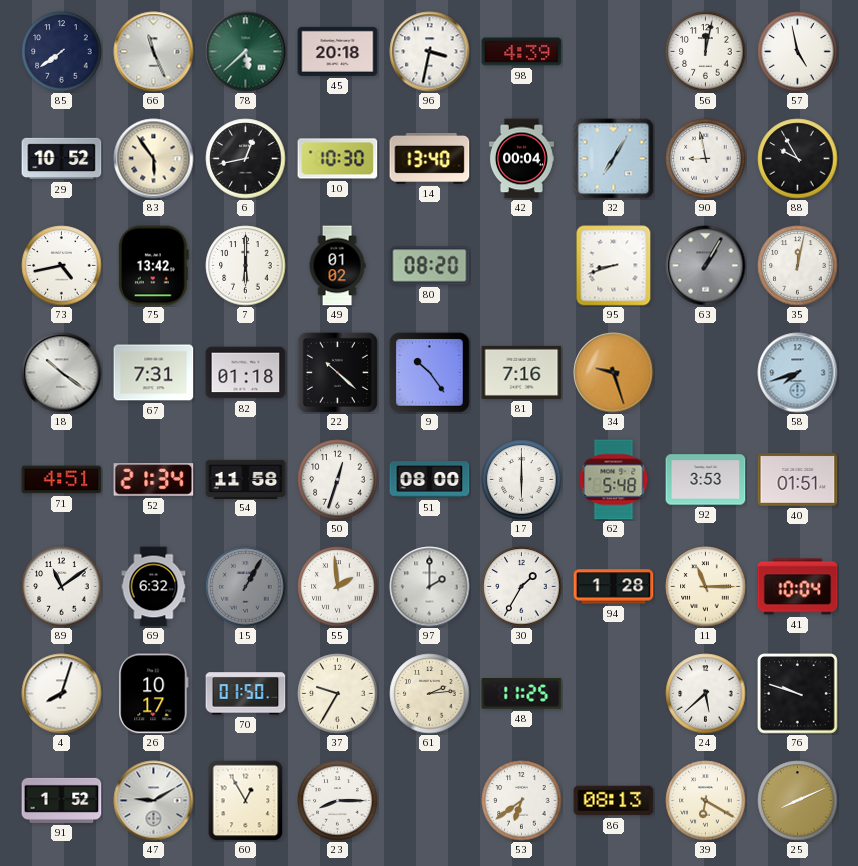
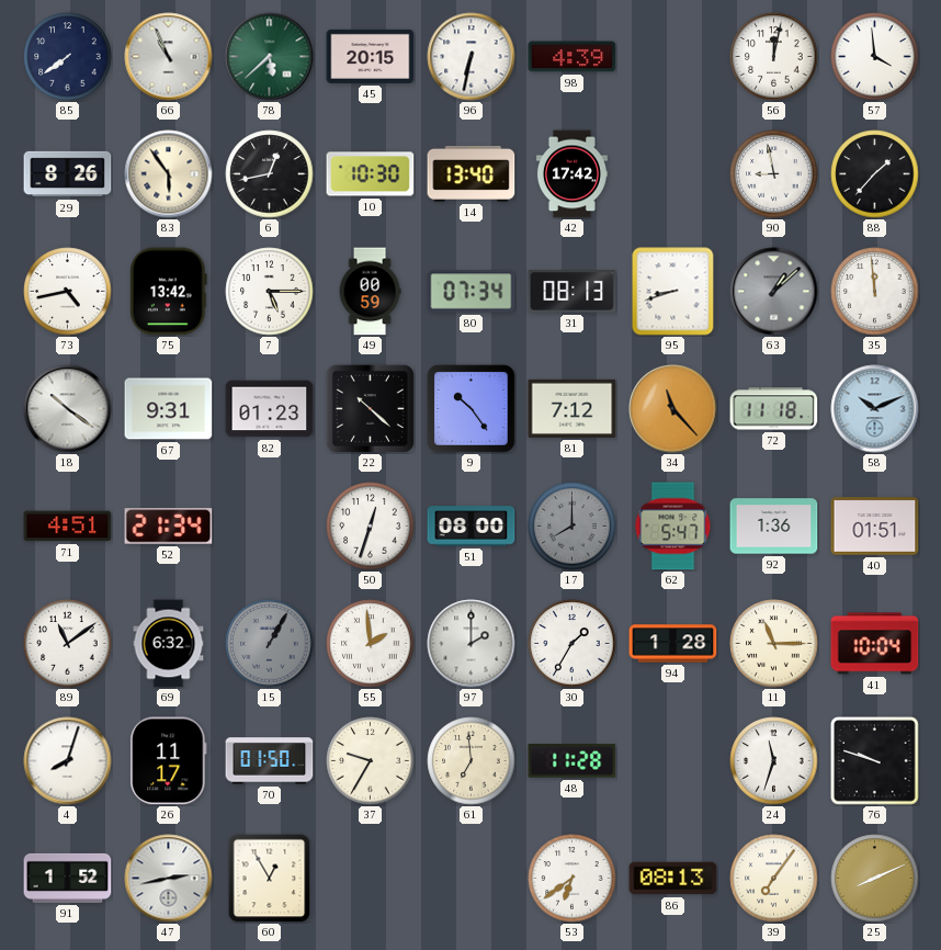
66: 11:26 -> 10:56 (169, 57)
45: 20:18 -> 20:15 (371, 56)
96: 3:32 -> 6:32 (472, 57)
57: 4:58 -> 3:59 (875, 57)
29: 10:52 -> 8:26 (68, 174)
42: 00:04 -> 17:42 (571, 174)
32: 7:05 -> none (614, 159)
88: 9:55 -> 1:37 (875, 174)
7: 6:00 -> 5:15 (270, 292)
49: 01:02 -> 00:59 (370, 292)
80: 08:20 -> 07:34 (472, 292)
31: none -> 08:13 (572, 292)
63: 1:05 -> 1:08 (774, 292)
35: 12:02 -> 11:59 (875, 292)
67: 7:31 -> 9:31 (169, 409)
82: 01:18 -> 01:23 (270, 409)
81: 7:16 -> 7:12 (572, 408)
34: 9:27 -> 11:23 (673, 409)
72: none -> 11:18 (774, 409)
58: 7:42 -> 10:11 (875, 409)
54: 11:58 -> none (246, 479)
17: 6:00 -> 8:00 (572, 527)
17 dial: white -> grey (572, 527)
62: 5:48 -> 5:47 (673, 527)
92: 3:53 -> 1:36 (774, 527)
26: 10:17 -> 11:17 (169, 761)
61: 2:14 -> 6:59 (472, 761)
48: 11:25 -> 11:28 (572, 761)
24: 5:38 -> 11:33 (774, 761)
47: 9:10 -> 2:43 (169, 879)
23: 8:15 -> none (338, 801)
39: 6:20 -> 7:06 (774, 879)
